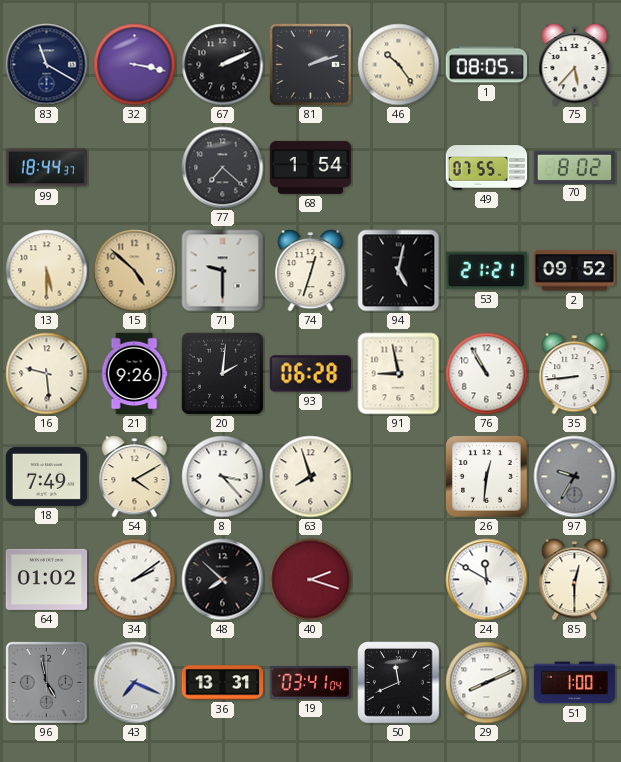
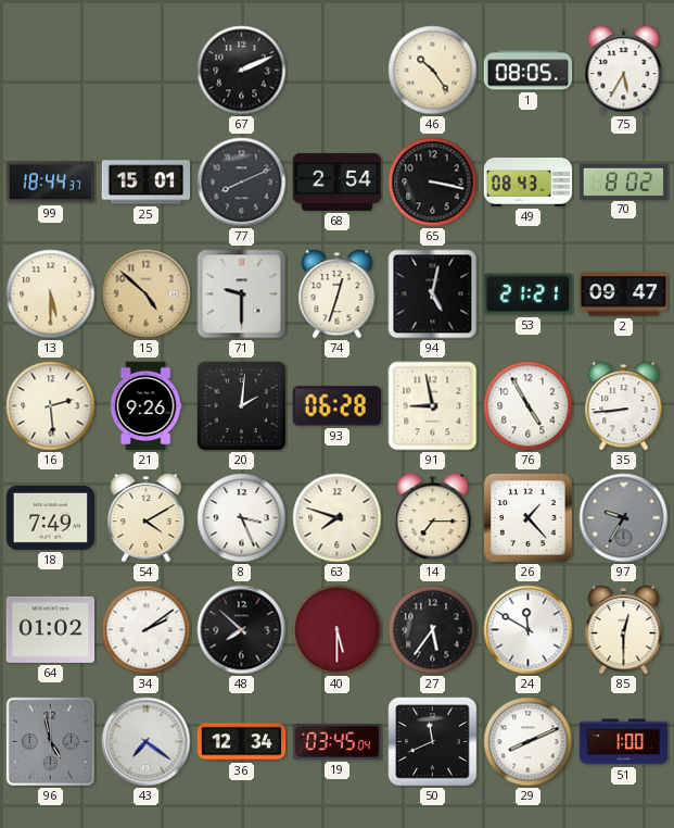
83: 11:20 -> none (47, 65)
32: 3:17 -> none (135, 65)
81: 2:12 -> none (310, 64)
75: 5:37 -> 5:35 (624, 71)
25: none -> 15:01 (147, 183)
77: 7:22 -> 8:11 (242, 183)
68: 1:54 -> 2:54 (338, 181)
65: none -> 3:17 (433, 183)
49: 07:55 -> 08:43 (529, 183)
2: 09:52 -> 09:47 (624, 294)
16: 9:29 -> 2:29 (51, 406)
76: 10:55 -> 4:55 (529, 406)
8: 3:23 -> 3:26 (242, 518)
63: 7:57 -> 7:48 (338, 518)
14: none -> 7:15 (433, 518)
26: 12:31 -> 1:23 (529, 518)
40: 2:18 -> 5:30 (338, 630)
27: none -> 5:36 (433, 630)
43: 7:19 -> 7:21 (147, 742)
36: 13:31 -> 12:34 (242, 742)
19: 03:41 -> 03:45 (338, 742)
